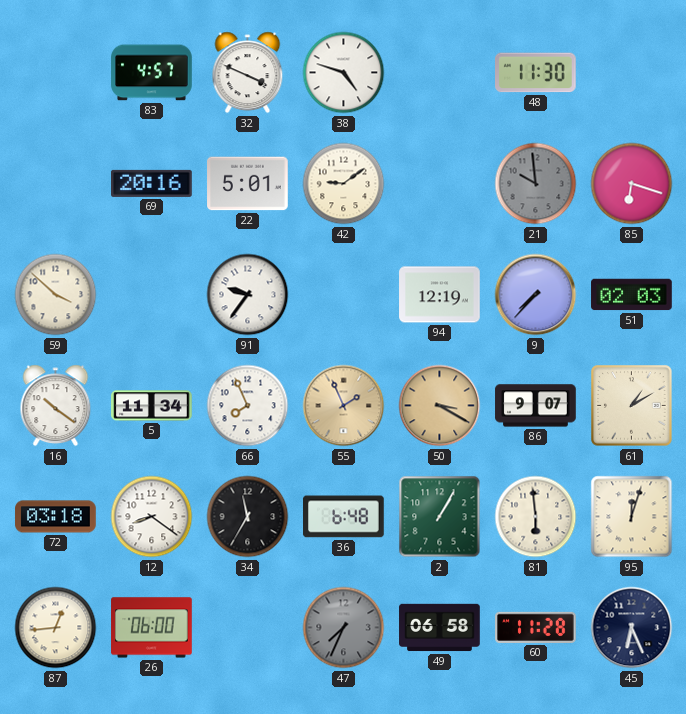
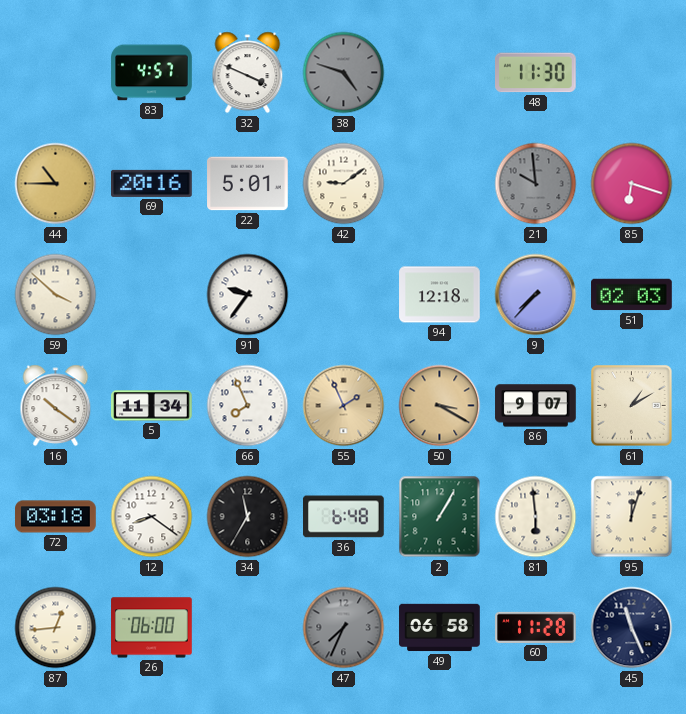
38 dial: white -> grey (344, 73)
44: none -> 10:45 (56, 184)
94: 12:19 -> 12:18 (440, 295)
45: 6:26 -> 11:26 (632, 628)
